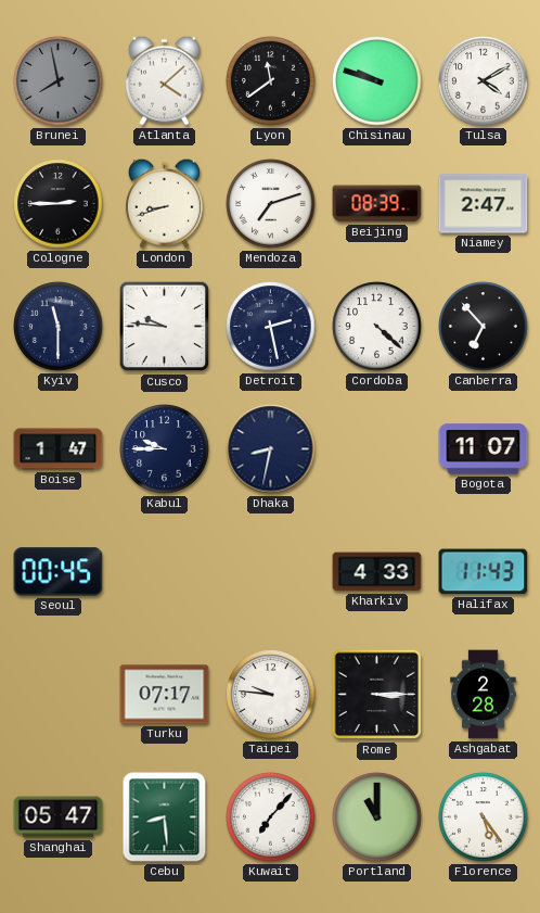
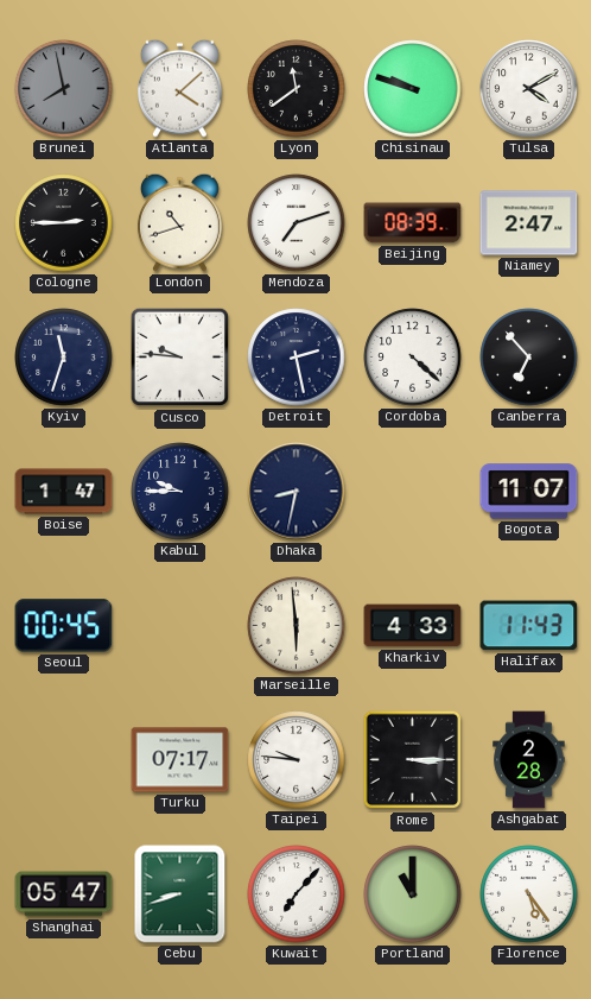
London: 8:42 -> 10:42 (179, 222)
Kyiv: 11:30 -> 11:33 (64, 358)
Marseille: none -> 5:59 (297, 626)
Cebu: 8:29 -> 8:42 (180, 894)
